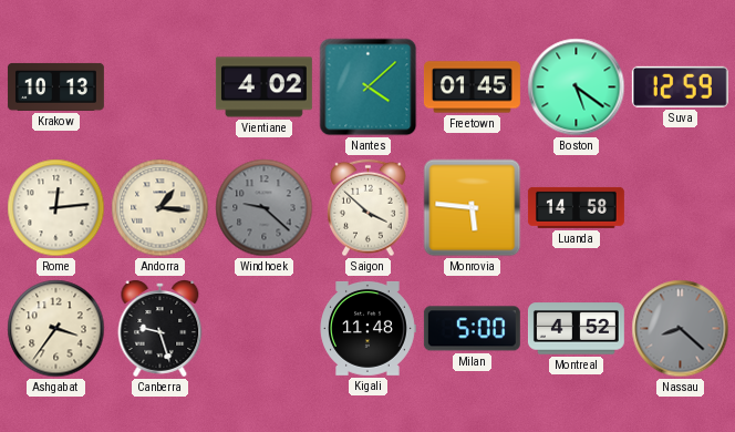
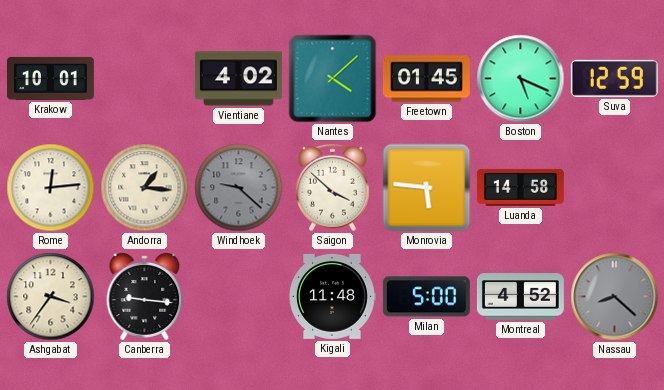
Krakow: 10:13 -> 10:01 (50, 78)
Boston: 5:21 -> 5:19 (521, 79)
Canberra: 9:27 -> 9:16 (145, 296)
